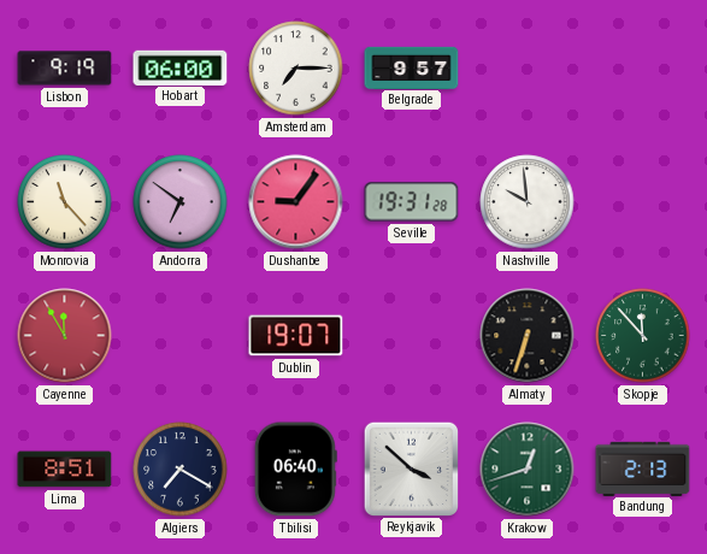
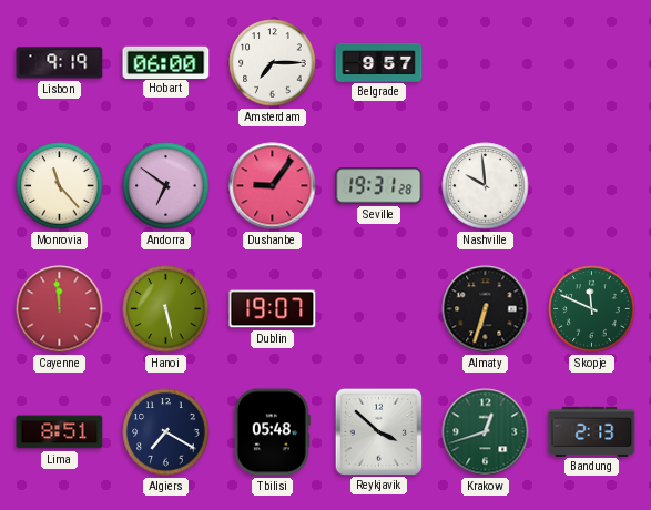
Cayenne: 11:55 -> 11:59 (60, 309)
Hanoi: none -> 5:28 (166, 309)
Skopje: 11:53 -> 11:49 (592, 309)
Tbilisi: 06:40 -> 05:48 (272, 432)
